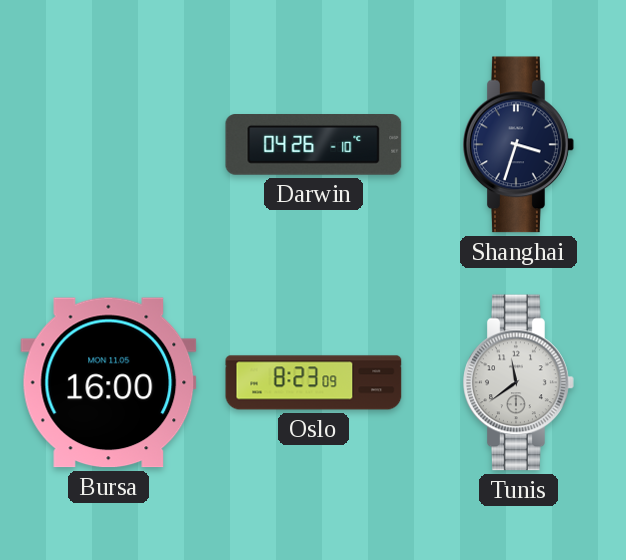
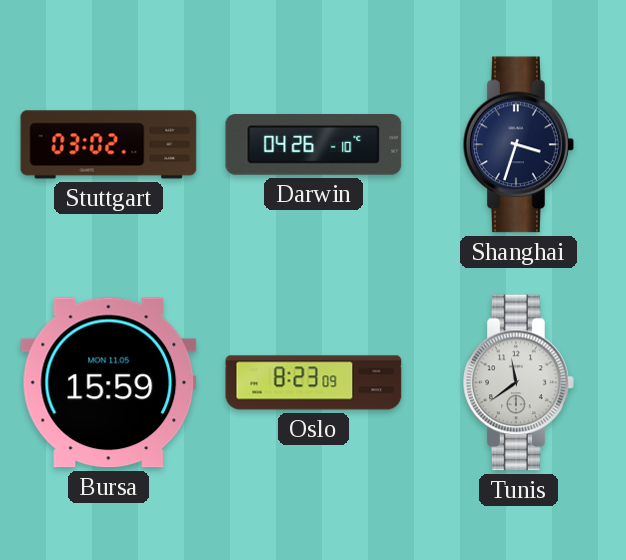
Stuttgart: none -> 03:02 (109, 145)
Bursa: 16:00 -> 15:59 (109, 383)
